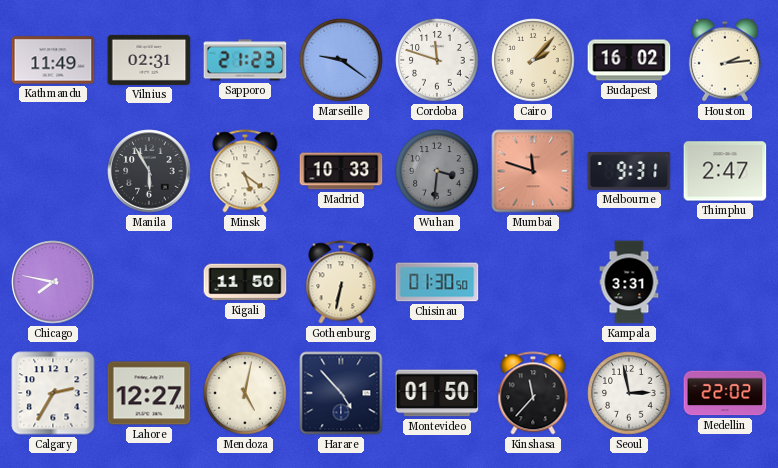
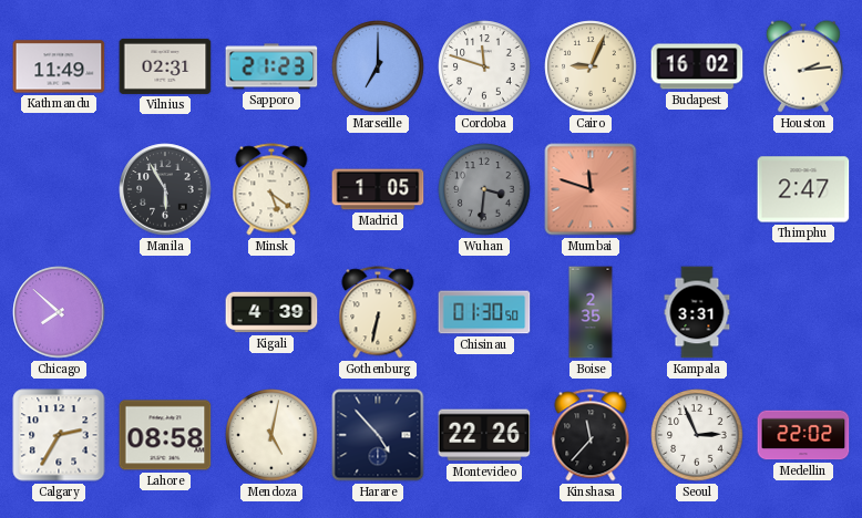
Marseille: 9:21 -> 7:00 (378, 66)
Cairo: 2:07 -> 9:04 (591, 66)
Madrid: 10:33 -> 1:05 (378, 189)
Melbourne: 9:31 -> none (629, 171)
Chicago: 7:47 -> 7:52 (59, 312)
Kigali: 11:50 -> 4:39 (271, 312)
Boise: none -> 2:35 (591, 312)
Lahore: 12:27 -> 08:58 (165, 435)
Montevideo: 01:50 -> 22:26 (484, 435)
Seoul: 2:58 -> 2:56 (697, 435)
